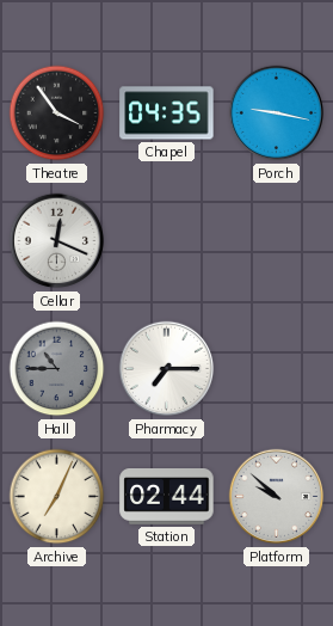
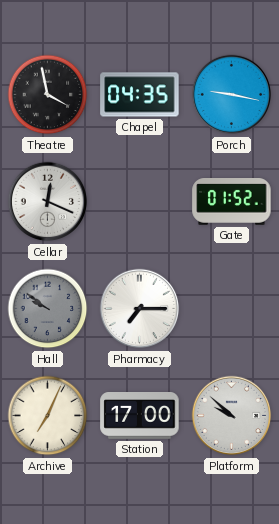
Theatre: 3:54 -> 3:58 (48, 95)
Gate: none -> 01:52 (232, 202)
Hall: 10:45 -> 9:51 (48, 309)
Station: 02:44 -> 17:00 (140, 416)
